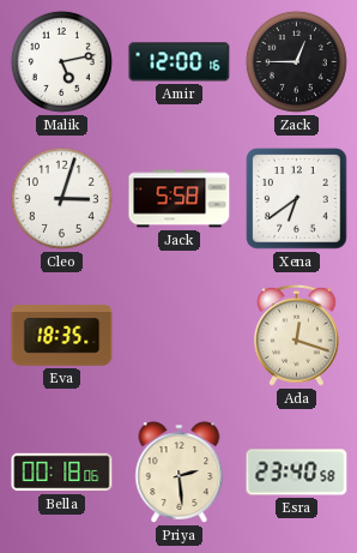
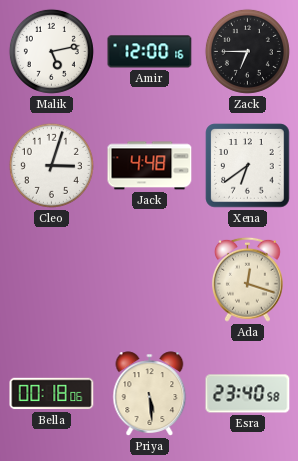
Zack: 12:45 -> 6:45 (247, 51)
Jack: 5:58 -> 4:48 (150, 166)
Eva: 18:35 -> none (62, 336)
Priya: 2:29 -> 5:29 (150, 394)
